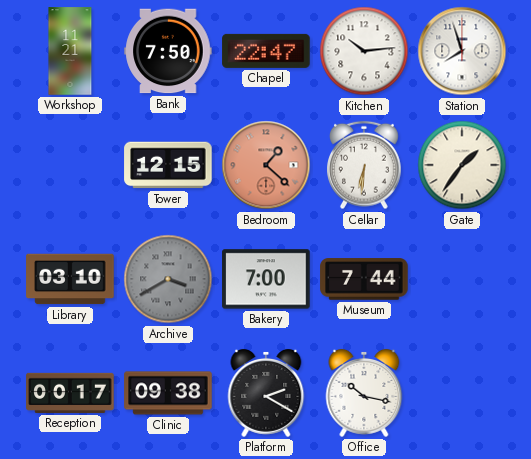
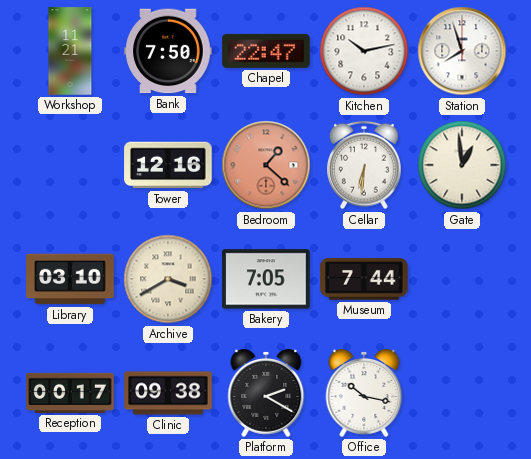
Kitchen: 10:14 -> 10:13 (364, 51)
Tower: 12:15 -> 12:16 (168, 165)
Gate: 1:36 -> 12:59 (462, 165)
Archive dial: grey -> cream (168, 279)
Bakery: 7:00 -> 7:05 (266, 279)
